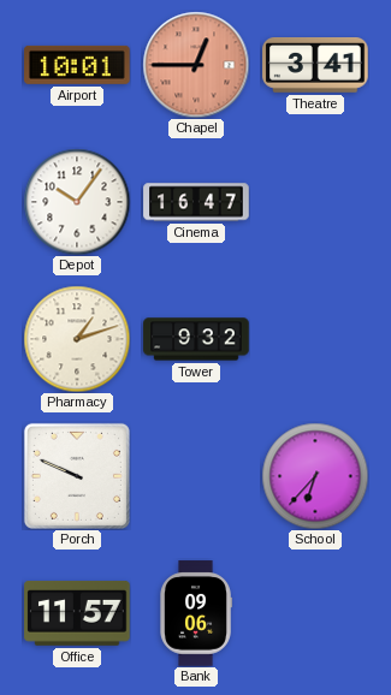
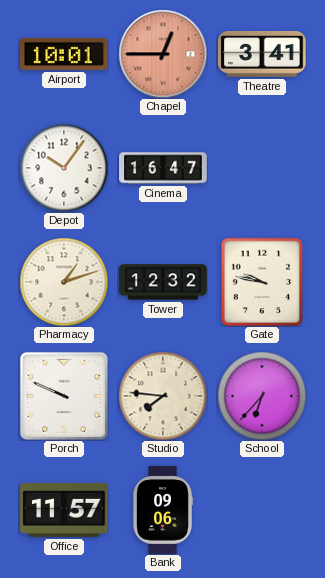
Tower: 9:32 -> 12:32 (163, 282)
Gate: none -> 9:47 (262, 282)
Studio: none -> 7:46 (163, 396)
